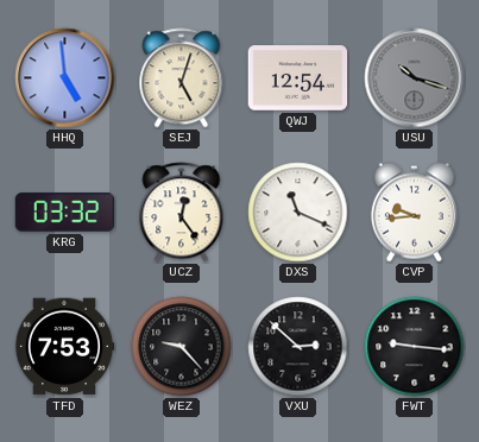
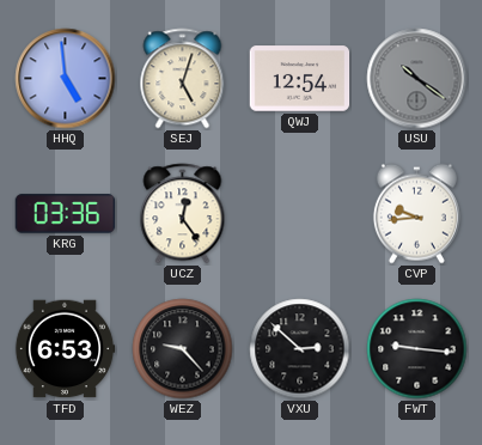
USU: 10:18 -> 10:21 (417, 79)
KRG: 03:32 -> 03:36 (66, 214)
DXS: 11:19 -> none (298, 213)
TFD: 7:53 -> 6:53 (65, 349)
